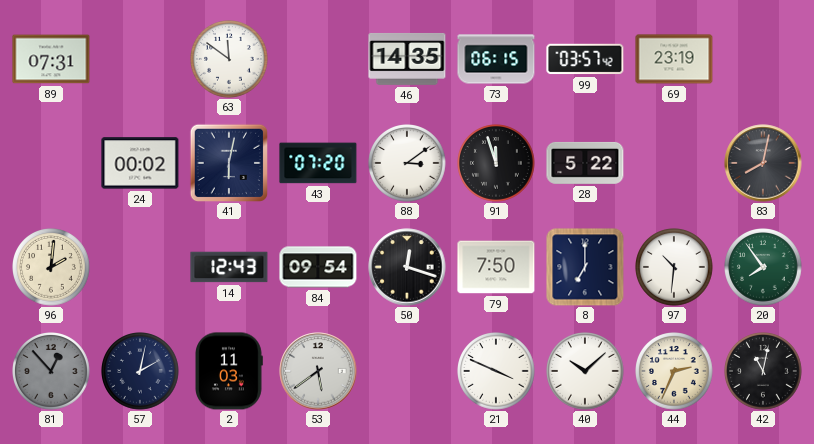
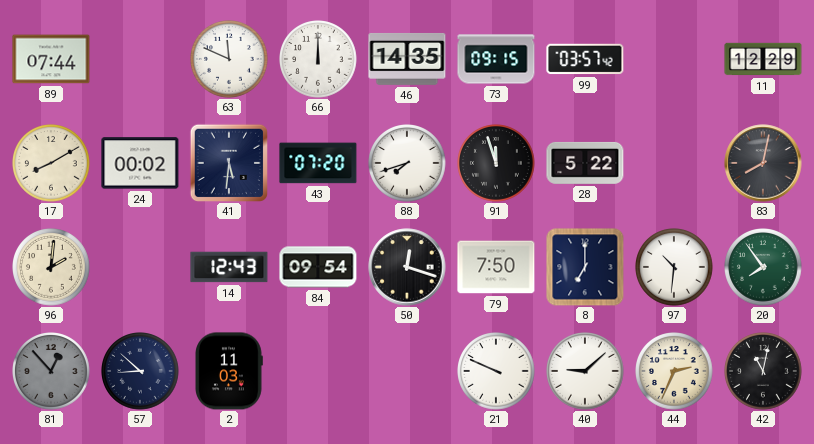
89: 07:31 -> 07:44 (51, 59)
63: 11:51 -> 11:49 (230, 60)
66: none -> 12:00 (319, 60)
73: 06:15 -> 09:15 (496, 59)
69: 23:19 -> none (674, 59)
11: none -> 12:29 (763, 59)
17: none -> 8:10 (52, 164)
41: 6:02 -> 5:31 (229, 163)
88: 3:09 -> 7:42 (408, 164)
57: 2:02 -> 8:52 (141, 372)
53: 5:39 -> none (318, 371)
21: 3:49 -> 9:49 (497, 372)
40: 10:08 -> 9:08 (586, 372)
